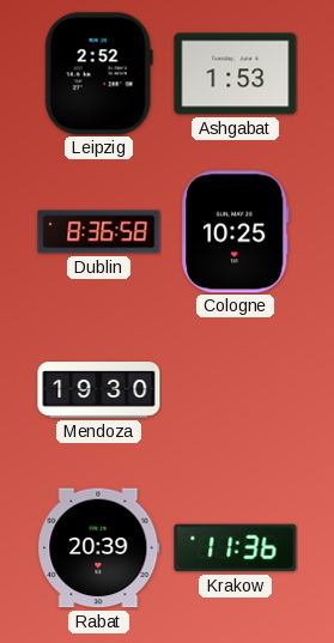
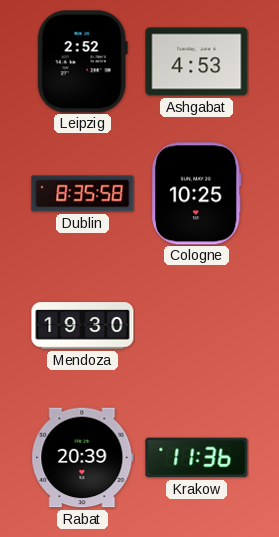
Ashgabat: 1:53 -> 4:53 (197, 62)
Dublin: 8:36 -> 8:35 (83, 194)
